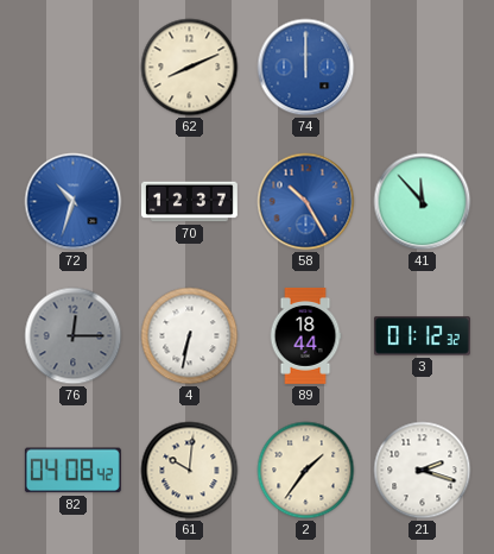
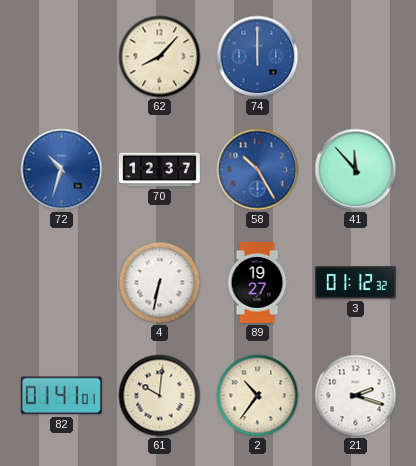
62: 8:11 -> 8:07 (160, 57)
76: 12:15 -> none (74, 336)
89: 18:44 -> 19:27 (257, 282)
82: 04:08 -> 01:41 (61, 396)
2: 1:36 -> 10:36 (258, 396)
